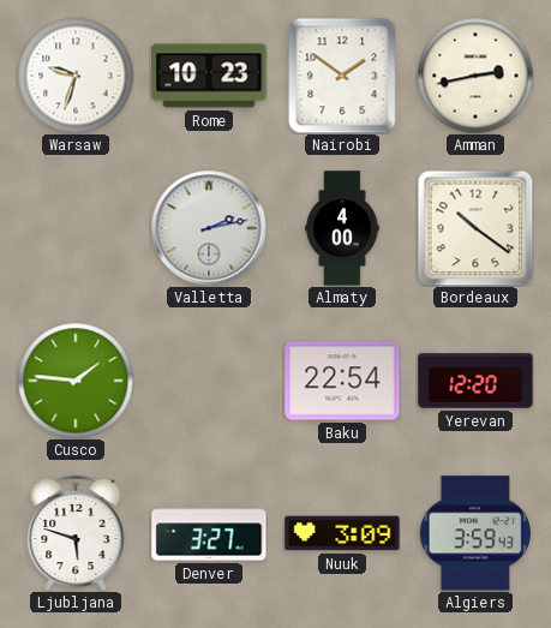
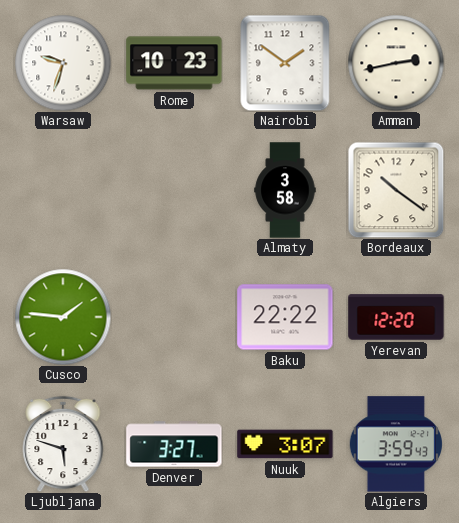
Valletta: 2:13 -> none (209, 228)
Almaty: 4:00 -> 3:58 (285, 190)
Baku: 22:54 -> 22:22 (285, 317)
Nuuk: 3:09 -> 3:07 (285, 444)
